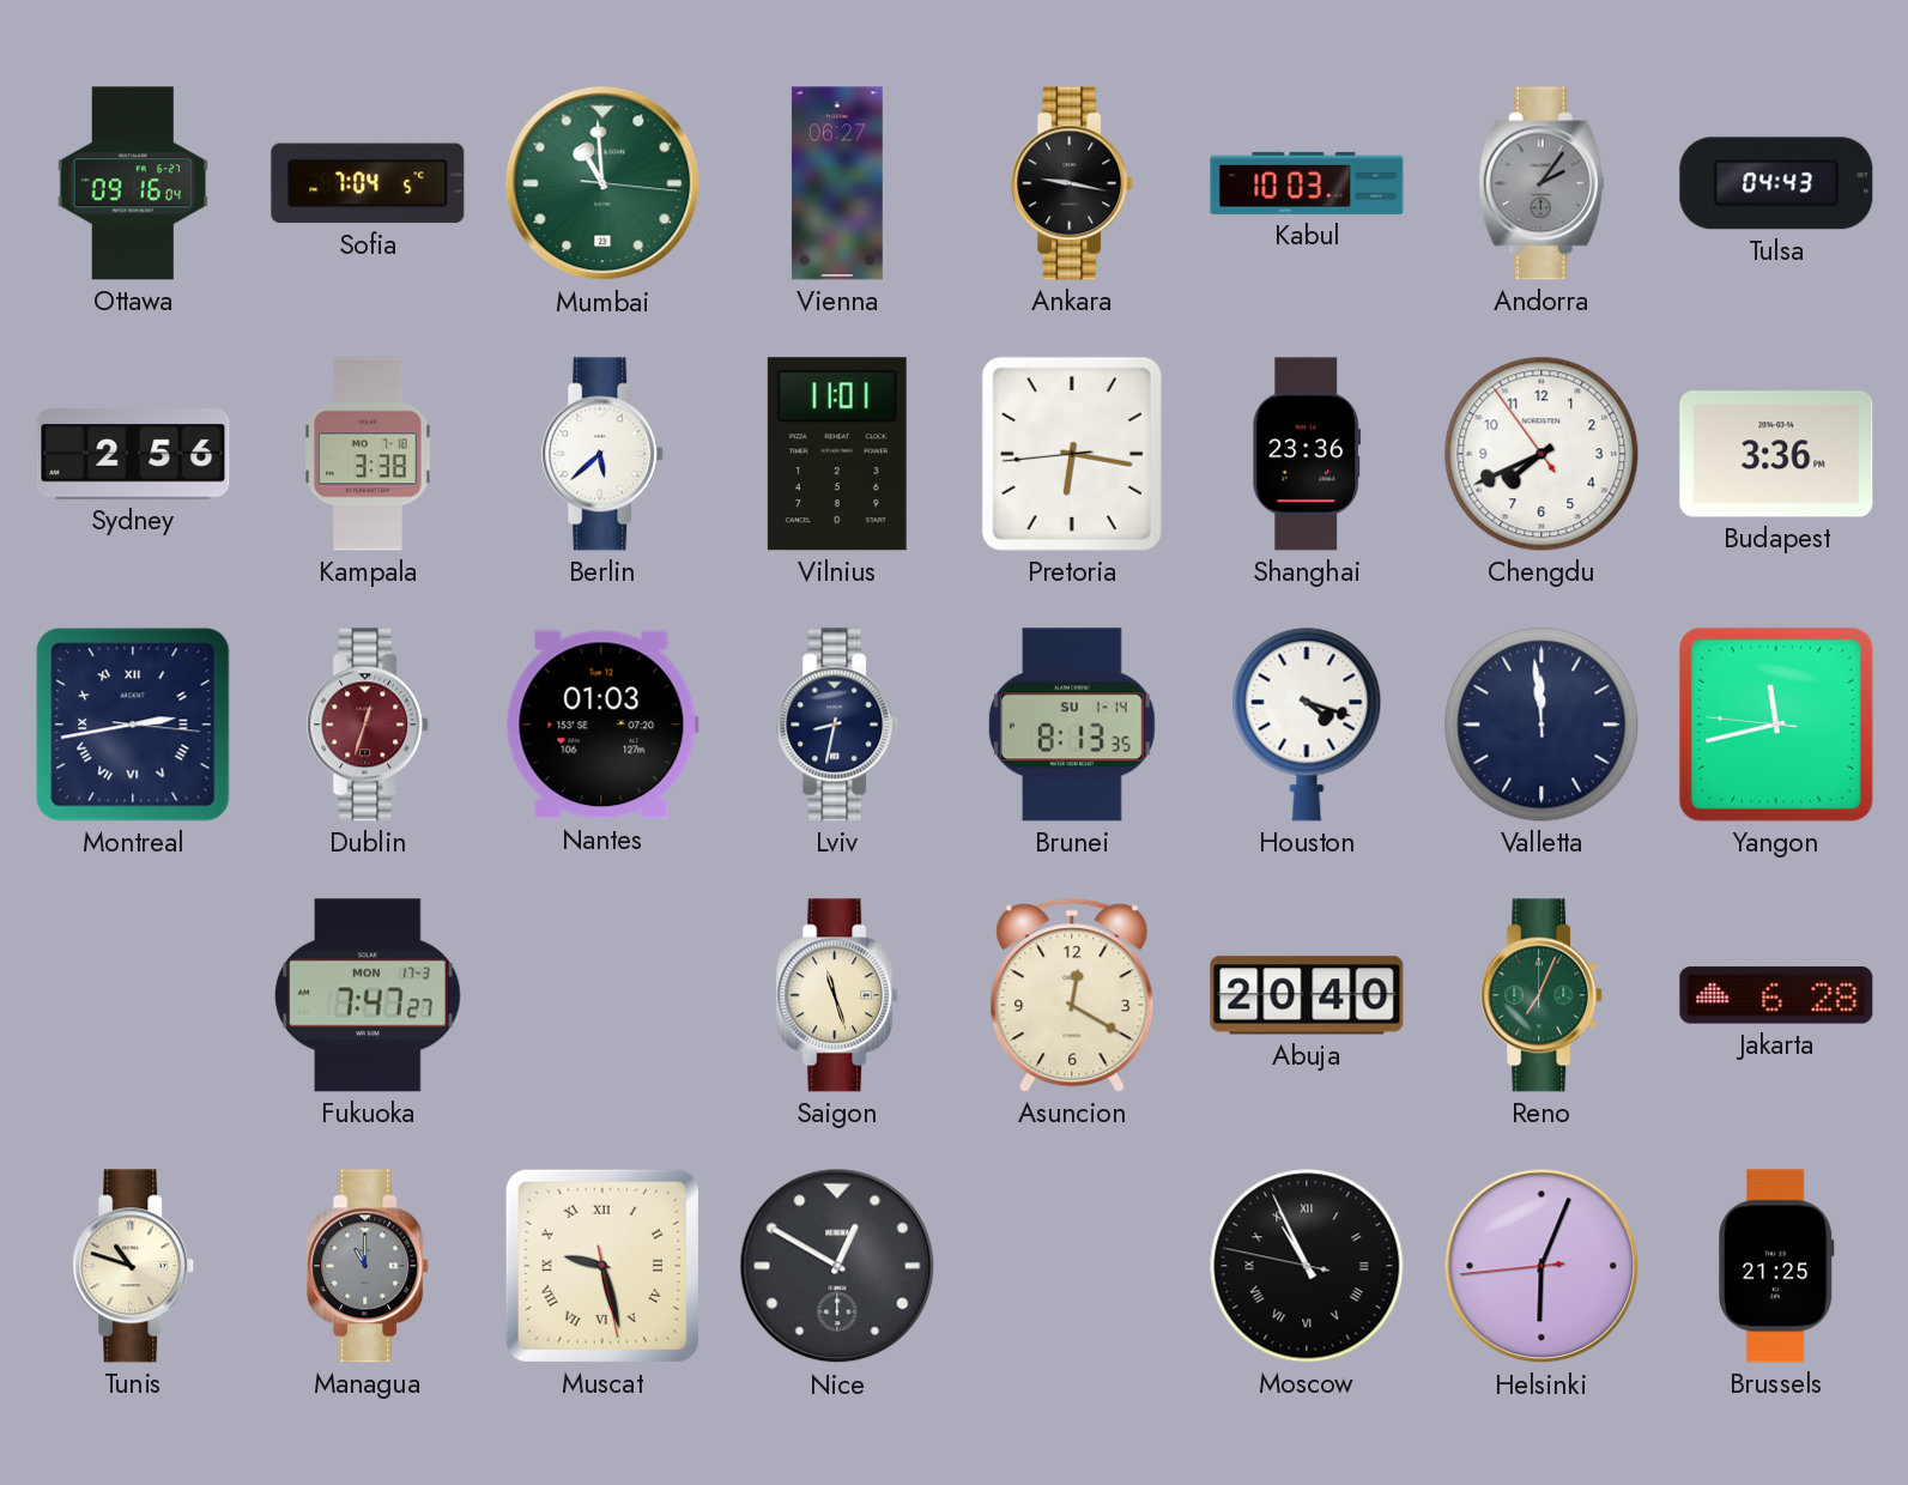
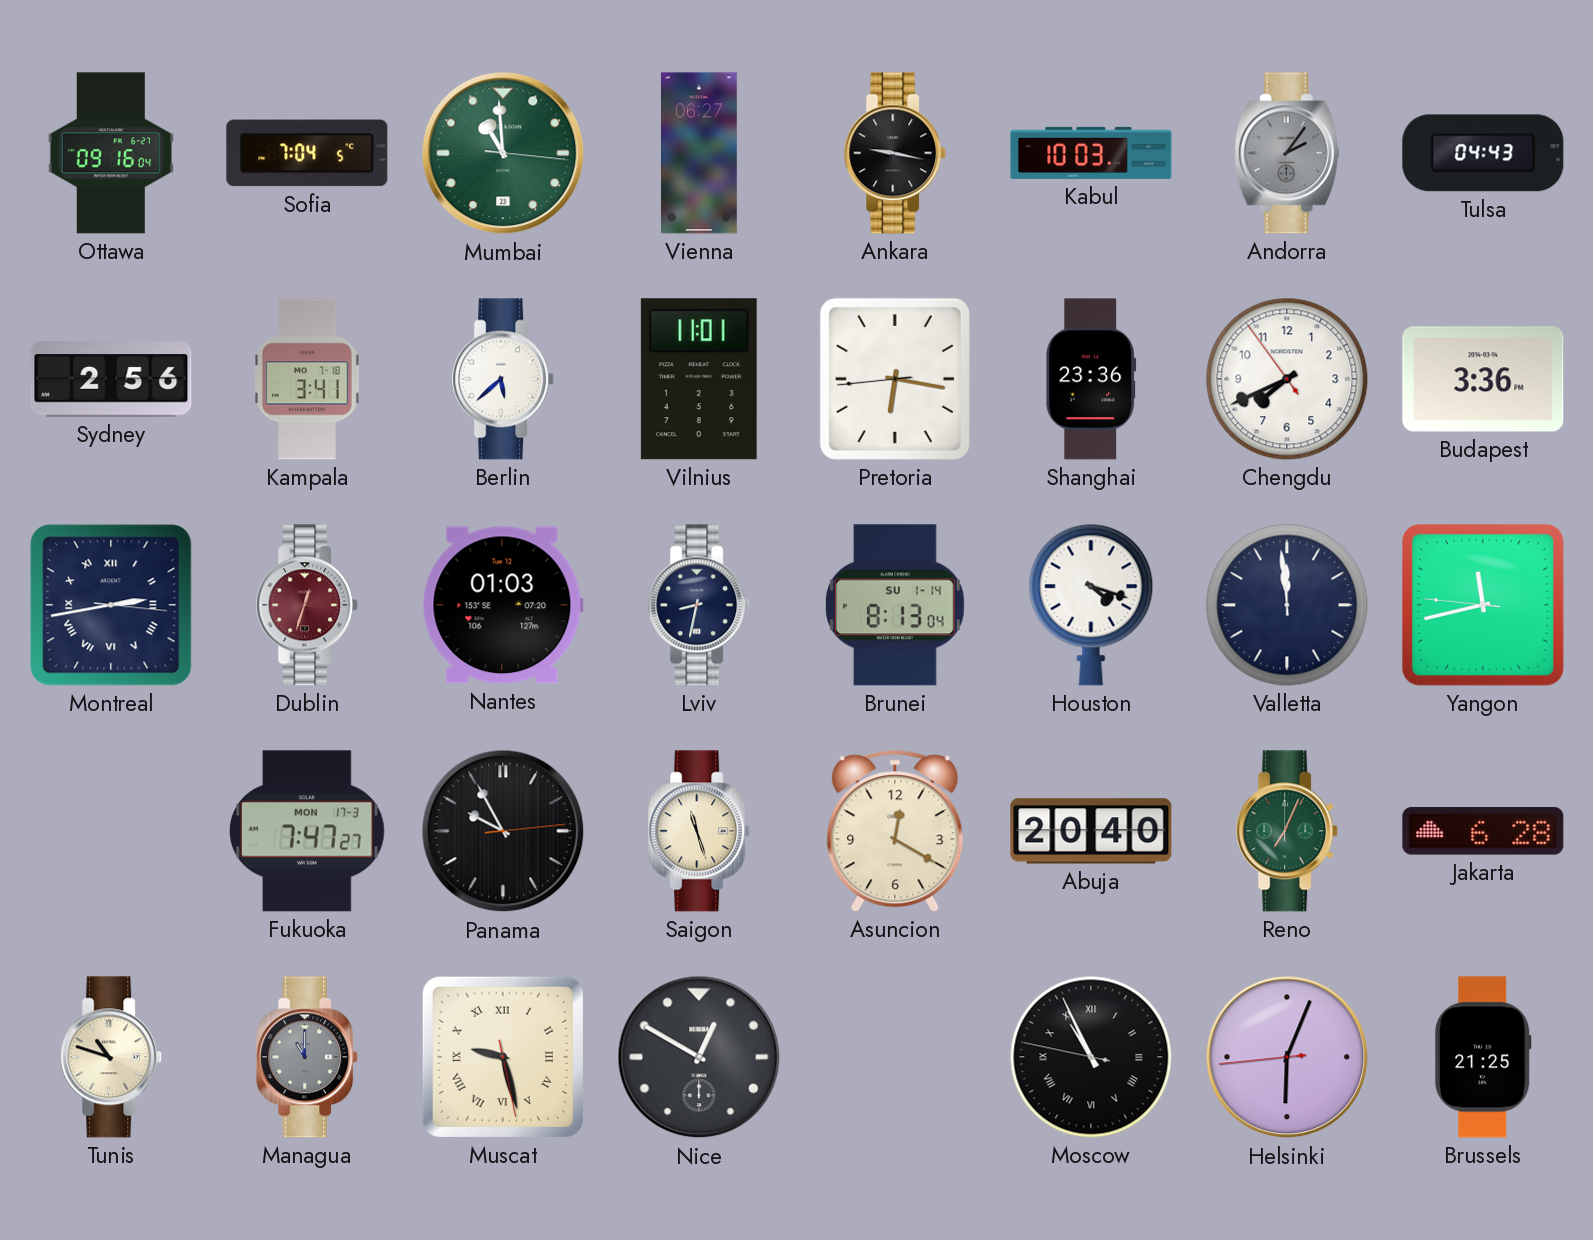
Kampala: 3:38 -> 3:41 (307, 379)
Brunei: 8:13:35 -> 8:13:04 (895, 605)
Panama: none -> 9:55 (503, 831)
